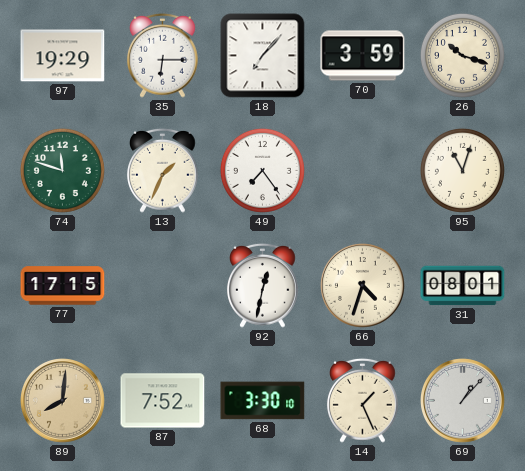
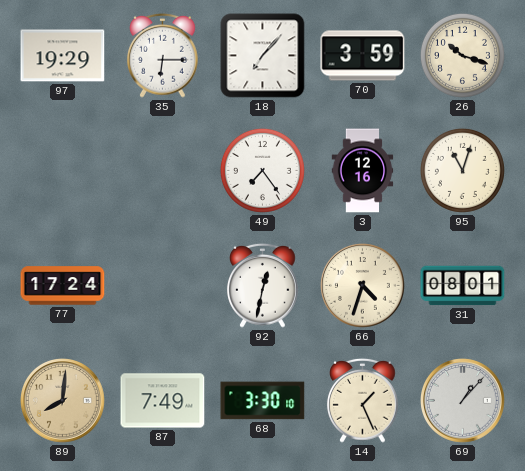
74: 11:48 -> none (62, 170)
13: 1:34 -> none (163, 170)
3: none -> 12:16 (363, 171)
77: 17:15 -> 17:24 (63, 286)
87: 7:52 -> 7:49 (163, 401)
